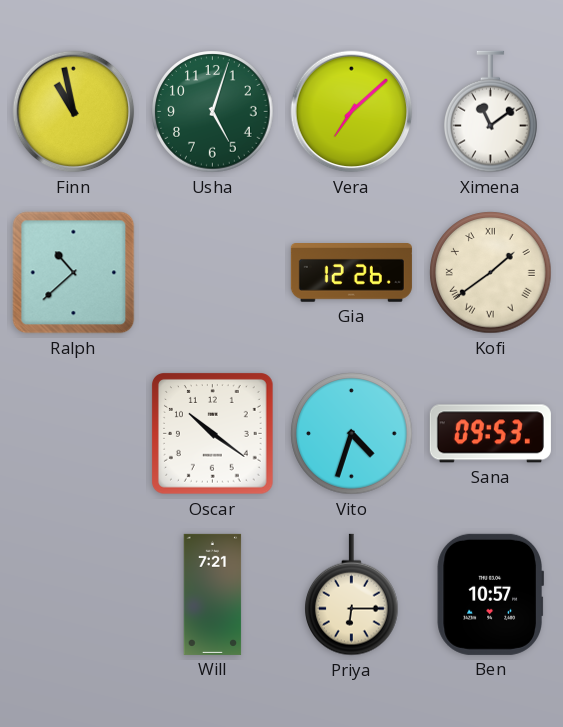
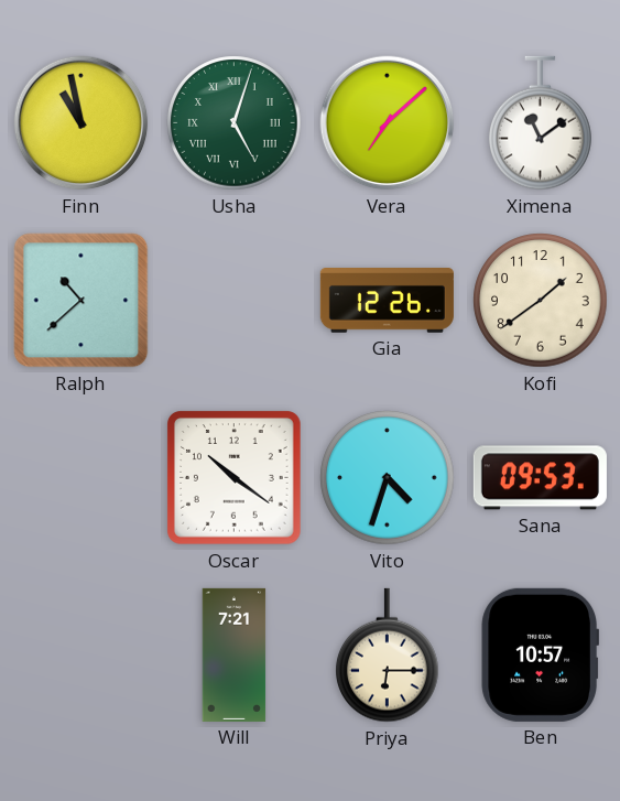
Usha numerals: Arabic -> Roman (235, 123)
Kofi numerals: Roman -> Arabic (541, 301)
